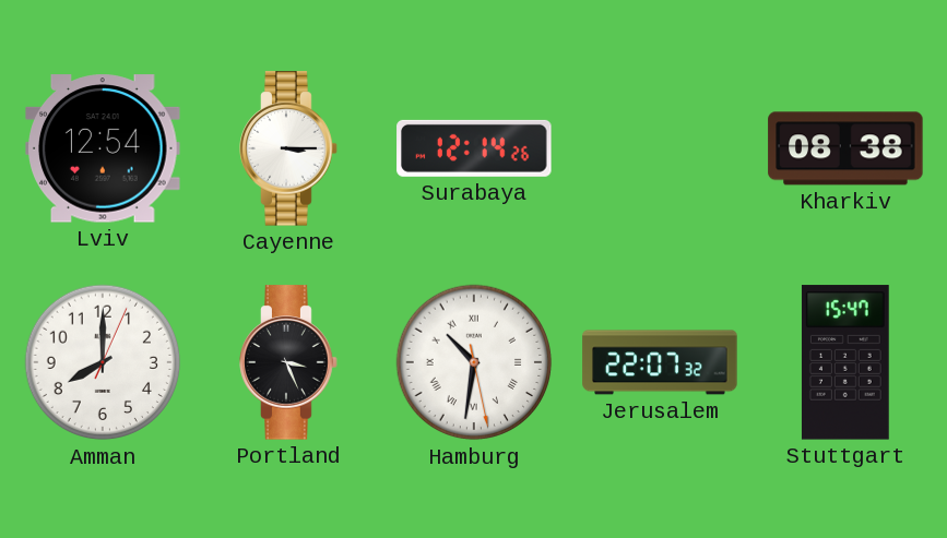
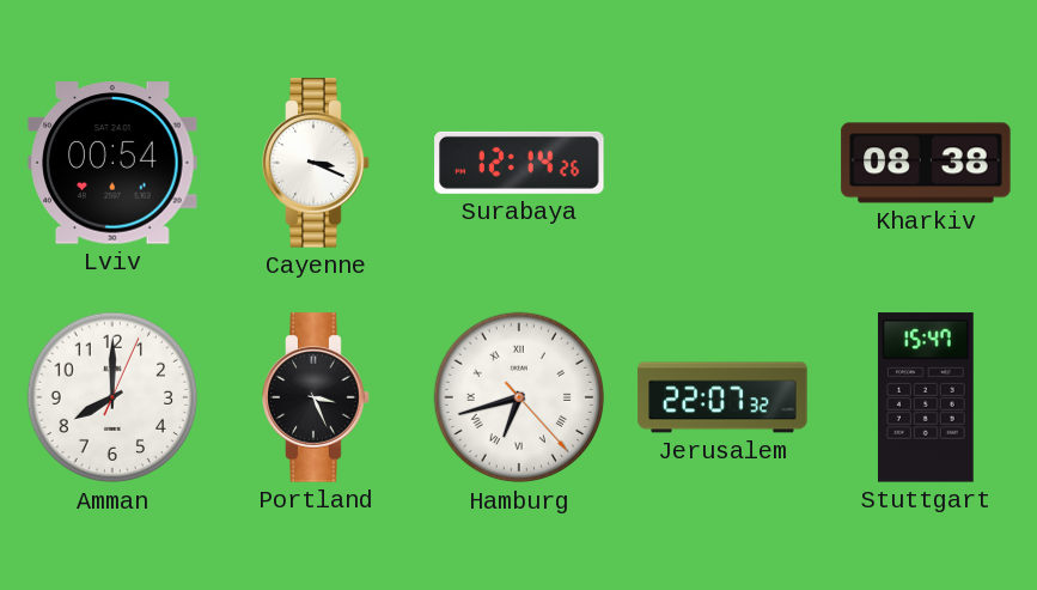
Lviv: 12:54 -> 00:54 (112, 163)
Cayenne: 3:15 -> 3:19 (316, 163)
Hamburg: 10:31 -> 6:42 (519, 397)
